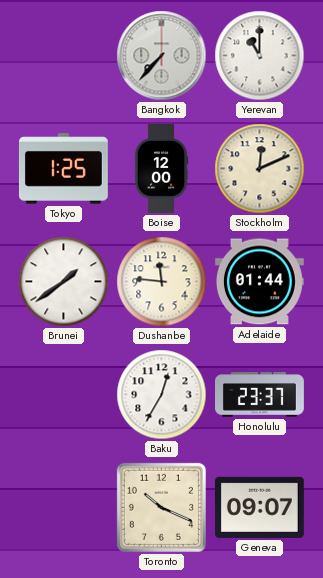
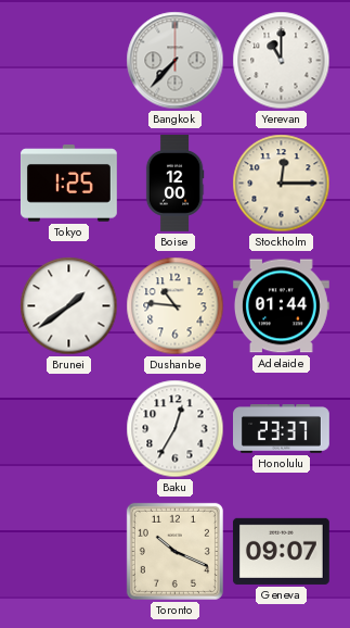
Stockholm: 12:11 -> 12:15 (282, 184)
Dushanbe: 11:46 -> 10:46 (176, 306)
